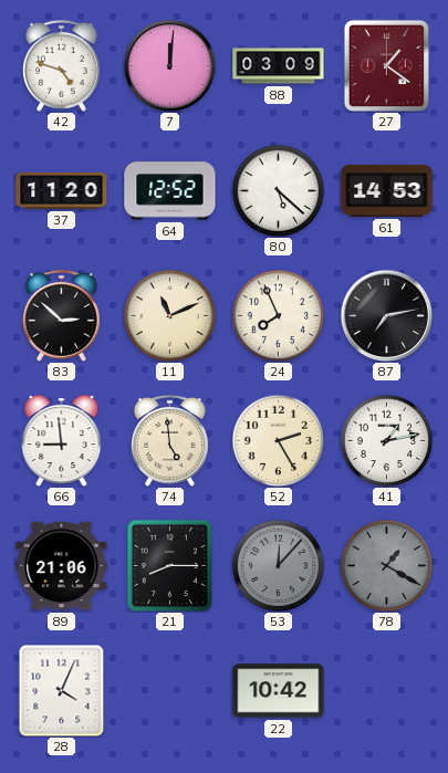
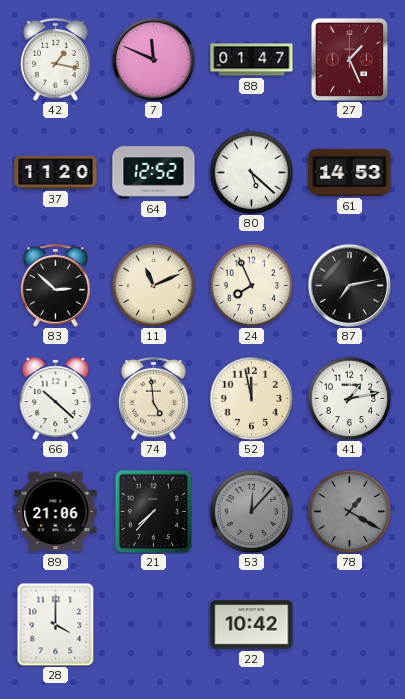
42: 4:48 -> 1:17 (55, 59)
7: 12:01 -> 11:49 (153, 59)
88: 03:09 -> 01:47 (252, 60)
27: 1:21 -> 1:26 (349, 59)
66: 8:59 -> 10:22 (56, 399)
52: 2:25 -> 11:58 (251, 398)
21: 8:15 -> 7:37 (153, 511)
28: 4:04 -> 4:00 (56, 624)
